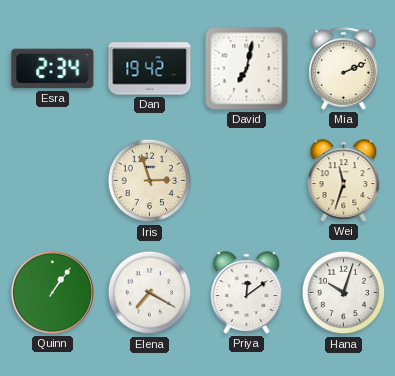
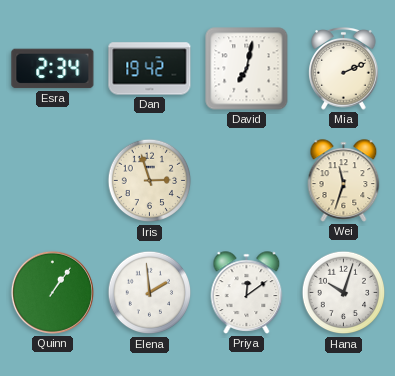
Elena: 7:20 -> 1:59 (150, 293)
